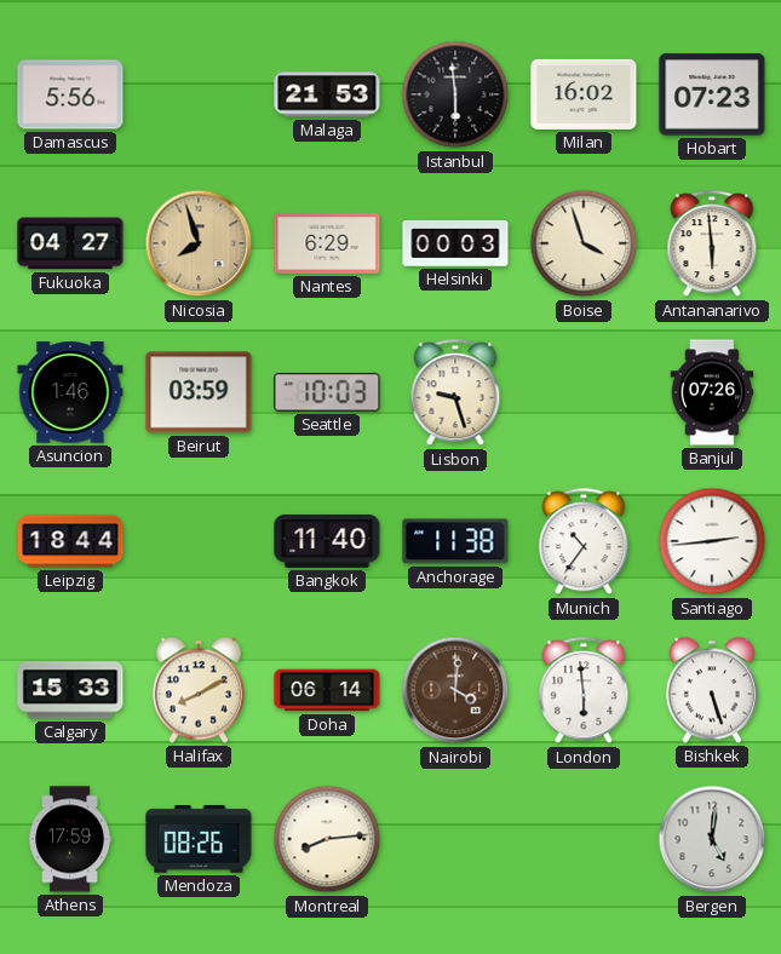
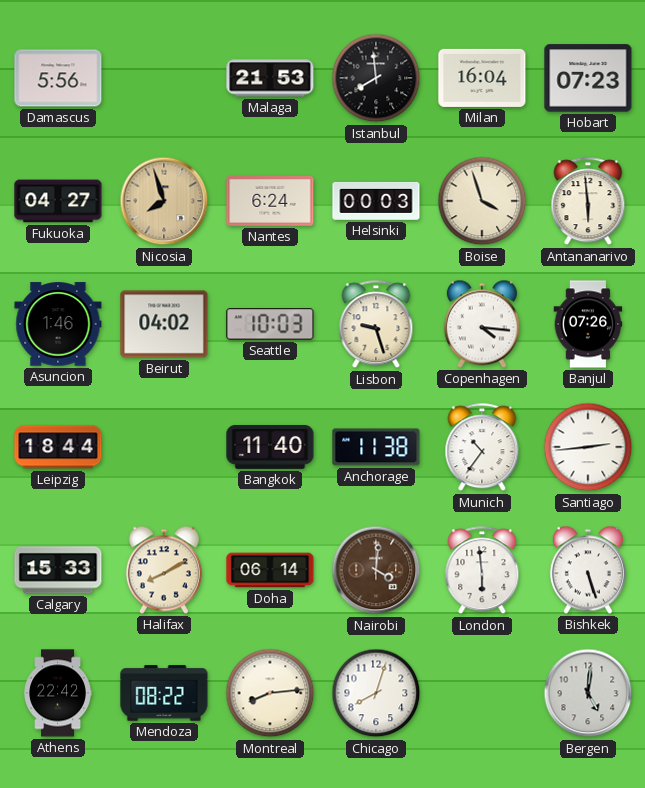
Istanbul: 5:59 -> 7:59 (376, 78)
Milan: 16:02 -> 16:04 (482, 78)
Nantes: 6:29 -> 6:24 (270, 201)
Beirut: 03:59 -> 04:02 (164, 324)
Copenhagen: none -> 4:16 (482, 324)
Athens: 17:59 -> 22:42 (58, 693)
Mendoza: 08:26 -> 08:22 (164, 693)
Chicago: none -> 8:03 (376, 693)
